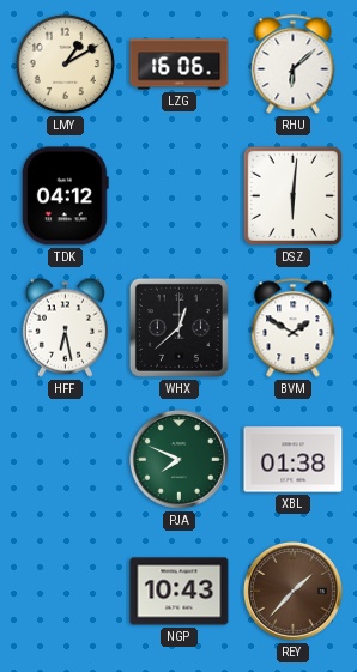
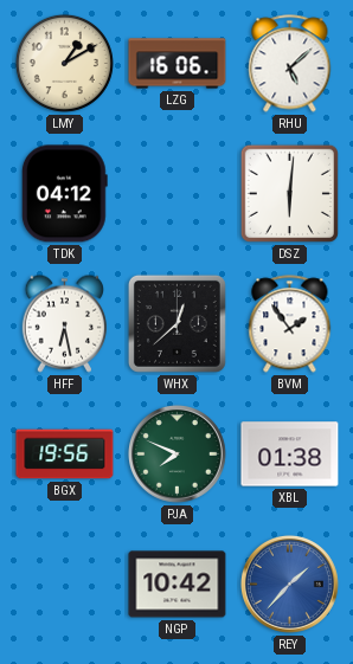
RHU: 6:08 -> 5:08 (290, 64)
BVM: 1:50 -> 1:54 (290, 324)
BGX: none -> 19:56 (65, 455)
NGP: 10:43 -> 10:42 (178, 585)
REY dial: brown -> blue (289, 584)
